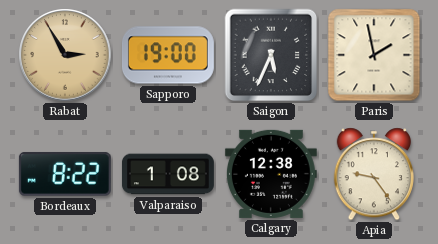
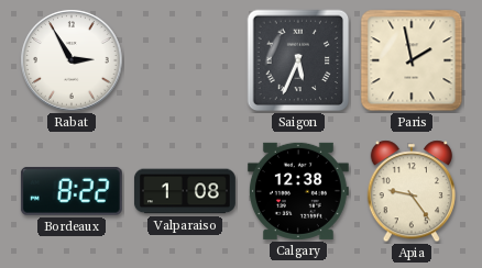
Rabat dial: champagne -> white (72, 60)
Sapporo: 19:00 -> none (168, 55)
